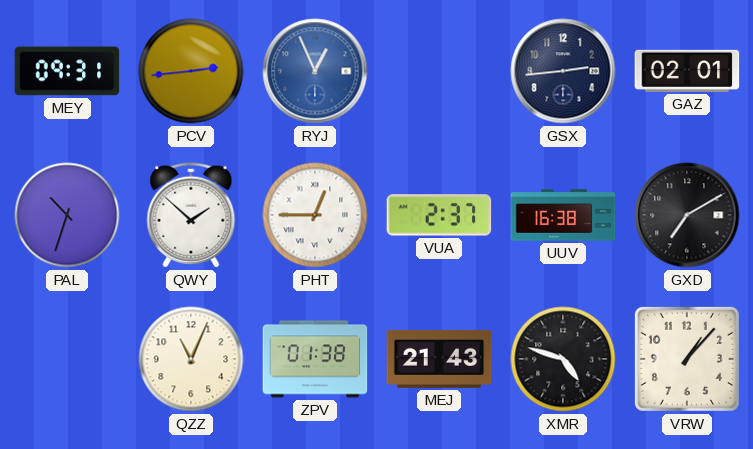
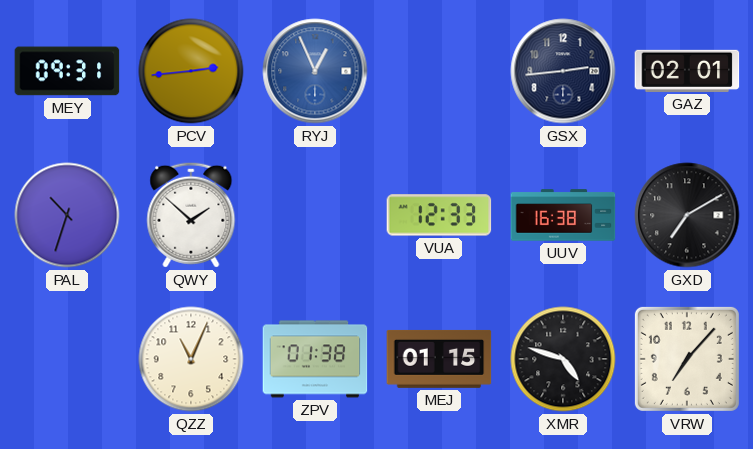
PHT: 12:45 -> none (315, 215)
VUA: 2:37 -> 12:33 (439, 215)
MEJ: 21:43 -> 01:15 (439, 359)
VRW: 1:07 -> 7:07 (687, 359)
